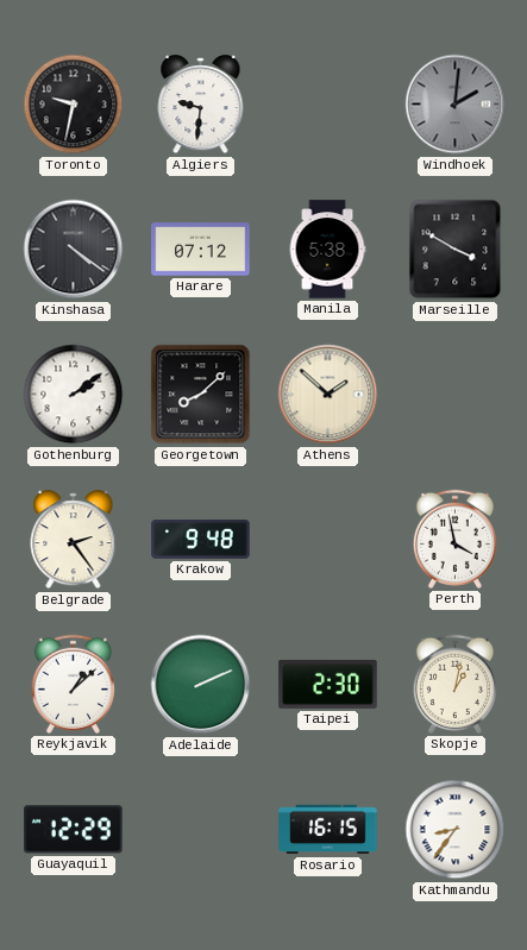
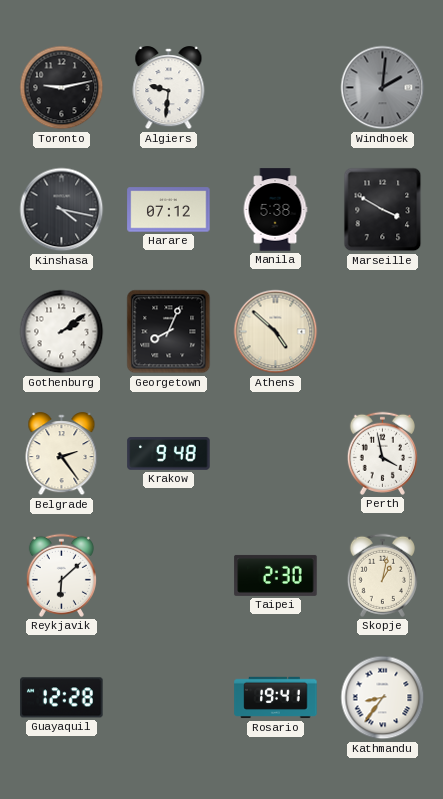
Toronto: 9:32 -> 9:13 (62, 88)
Kinshasa: 4:21 -> 4:17 (62, 210)
Georgetown: 8:08 -> 8:04 (169, 332)
Athens: 1:52 -> 4:52 (276, 332)
Reykjavik: 1:08 -> 6:08 (61, 575)
Adelaide: 2:11 -> none (201, 685)
Guayaquil: 12:29 -> 12:28 (62, 698)
Rosario: 16:15 -> 19:41 (276, 698)
